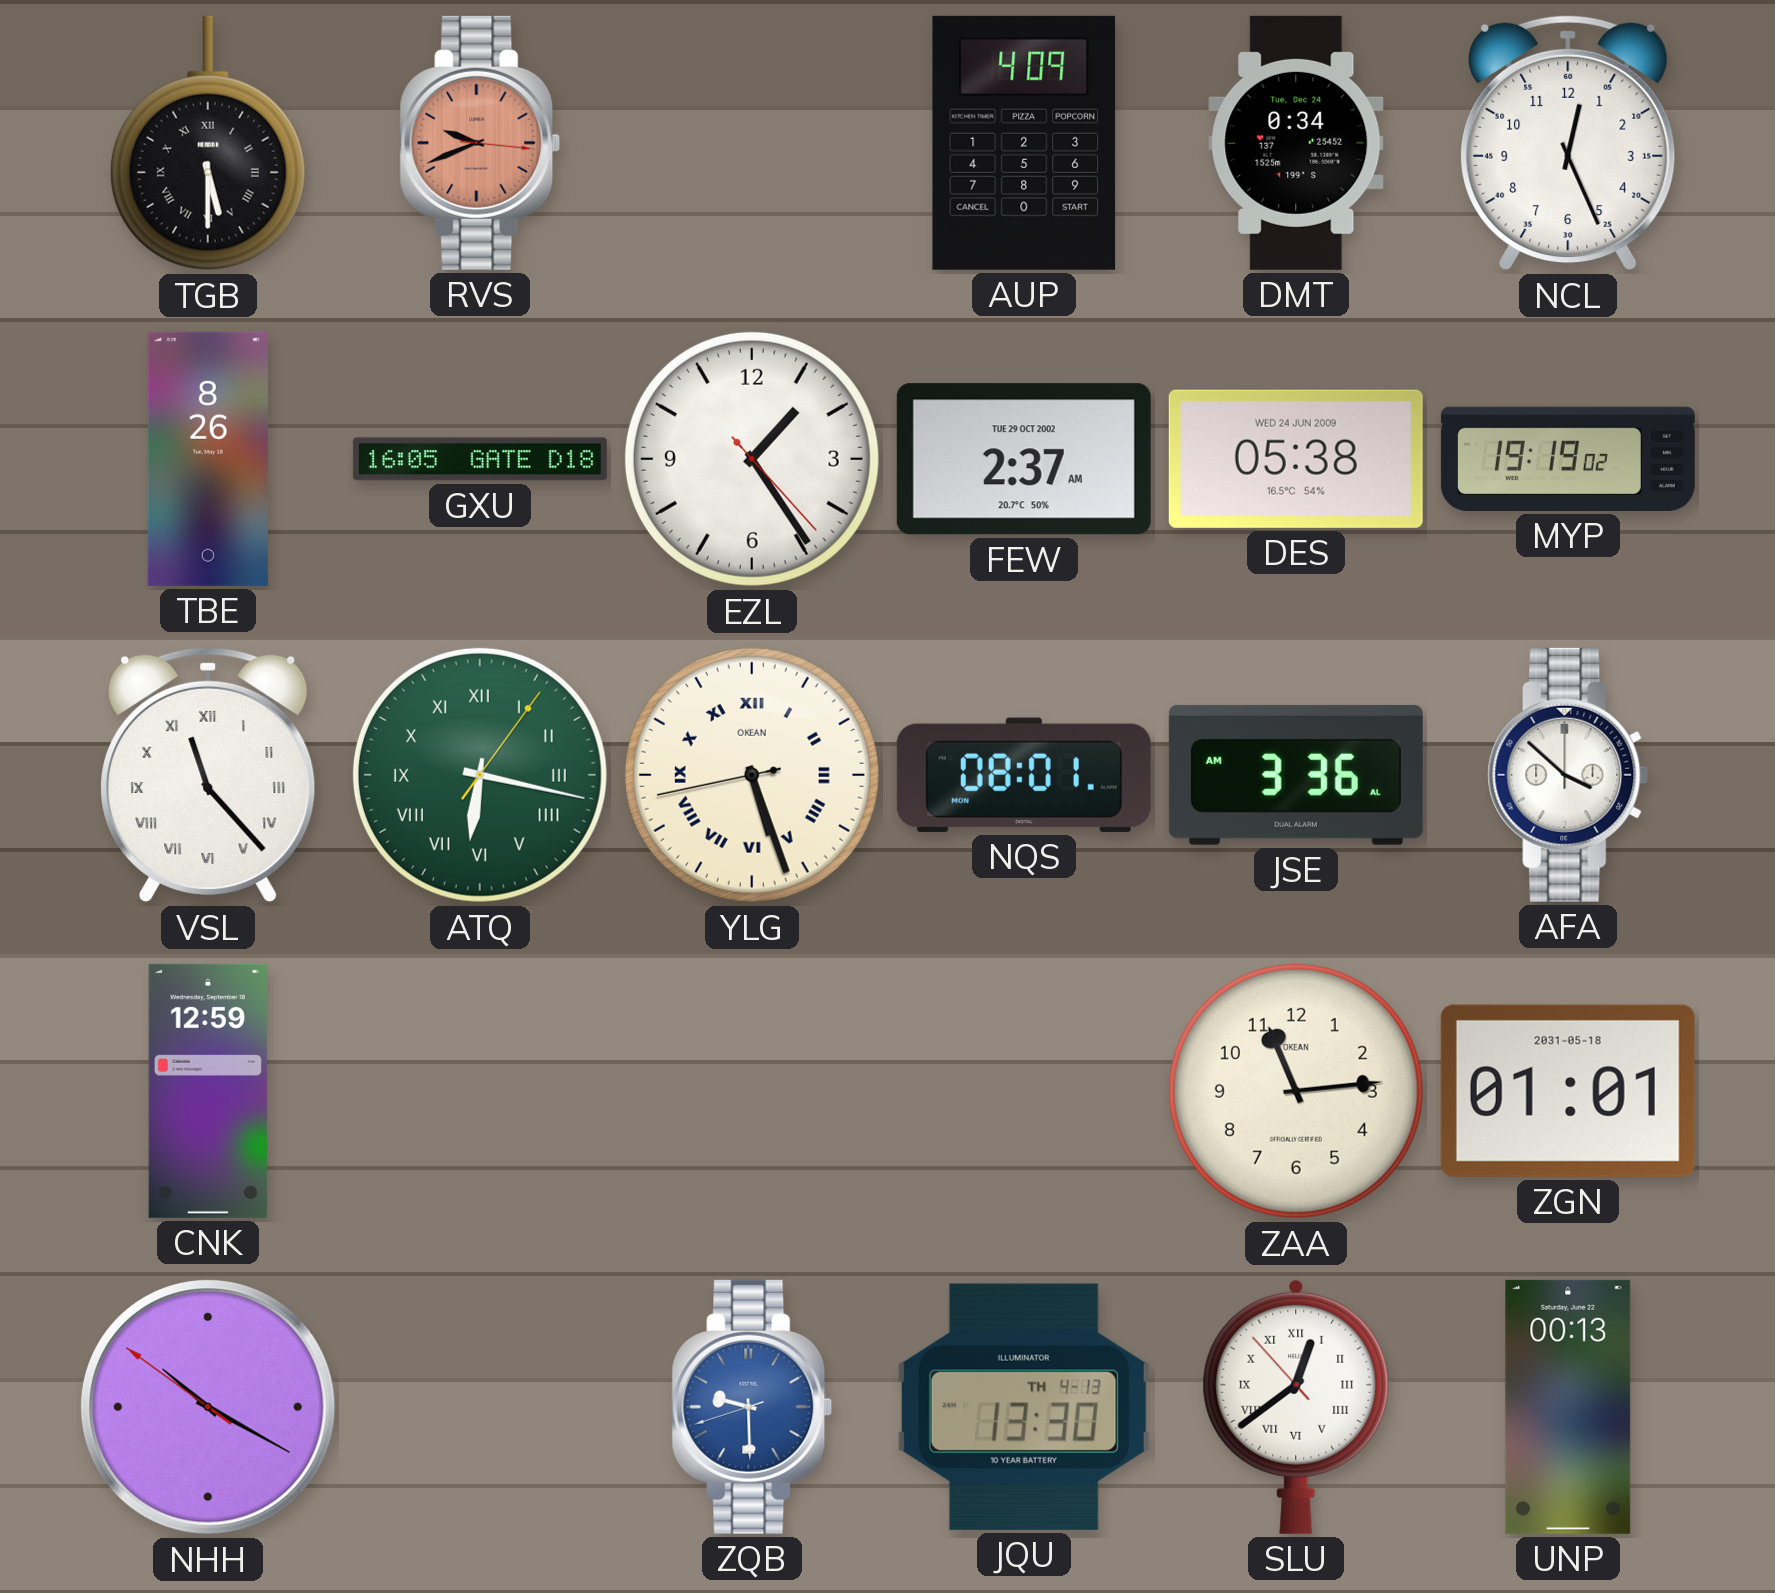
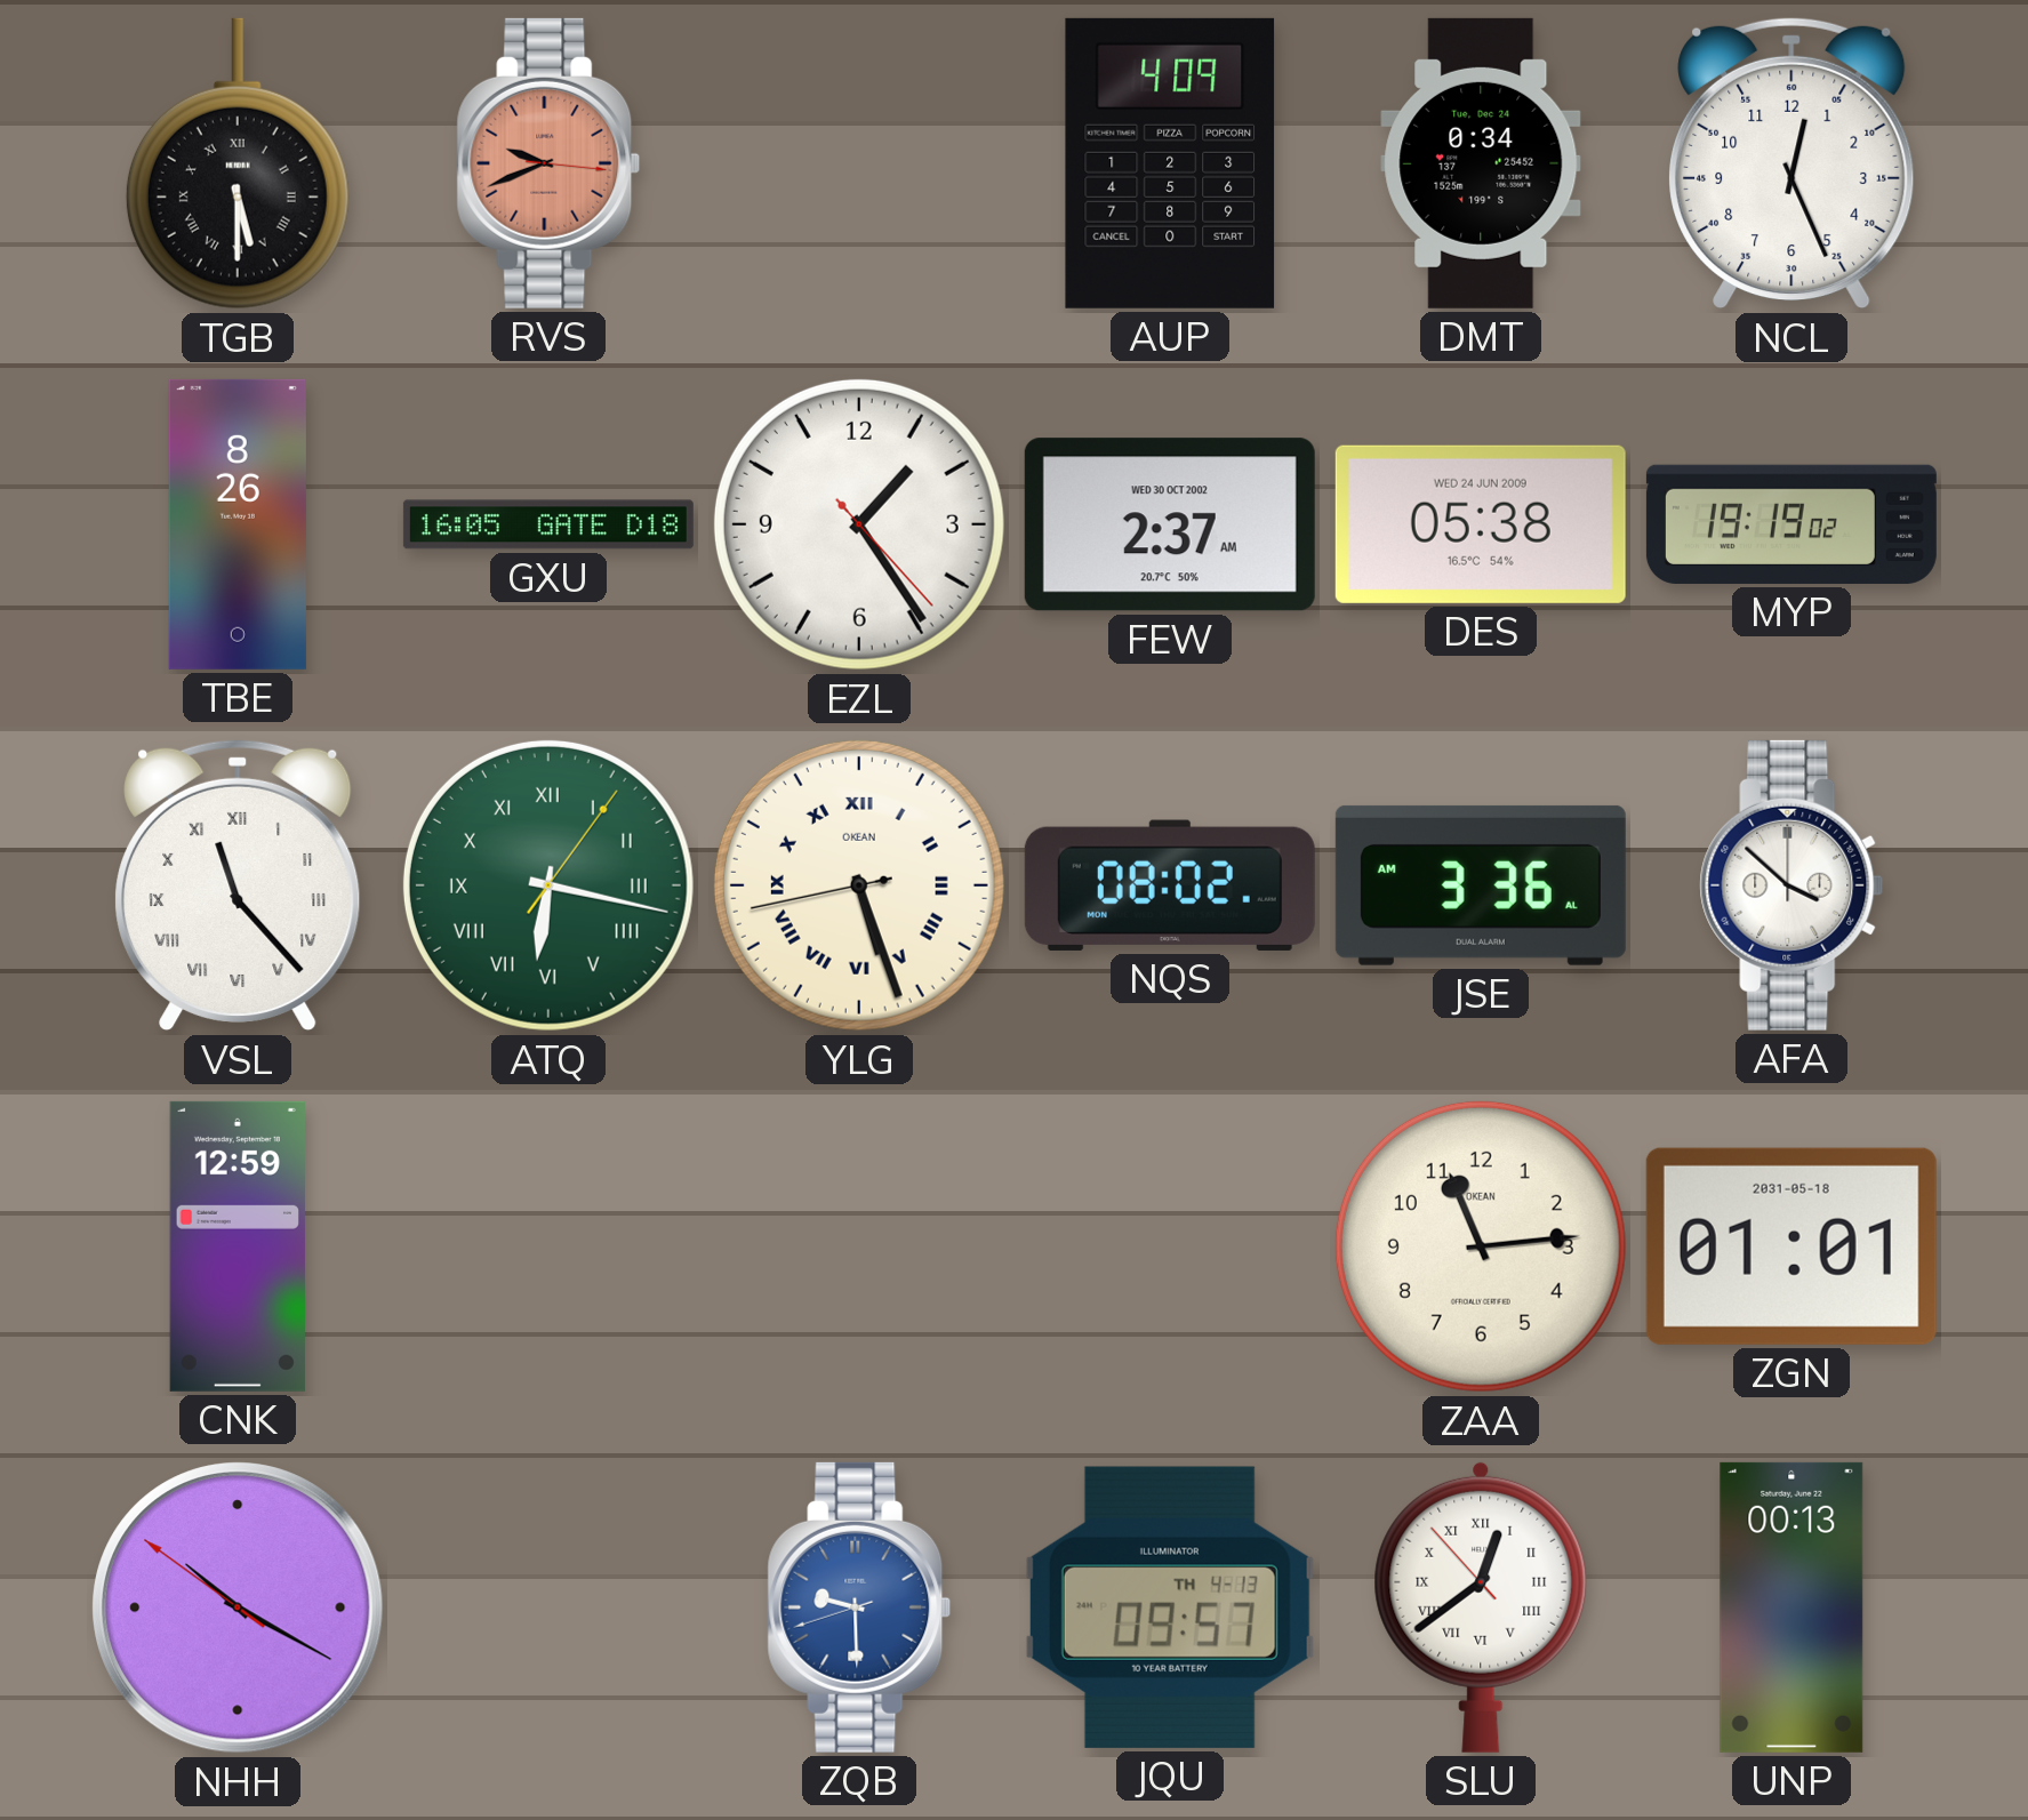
FEW date: TUE 29 OCT 2002 -> WED 30 OCT 2002 (1170, 524)
NQS: 08:01 -> 08:02 (1170, 885)
JQU: 13:30 -> 09:57 (1170, 1607)
